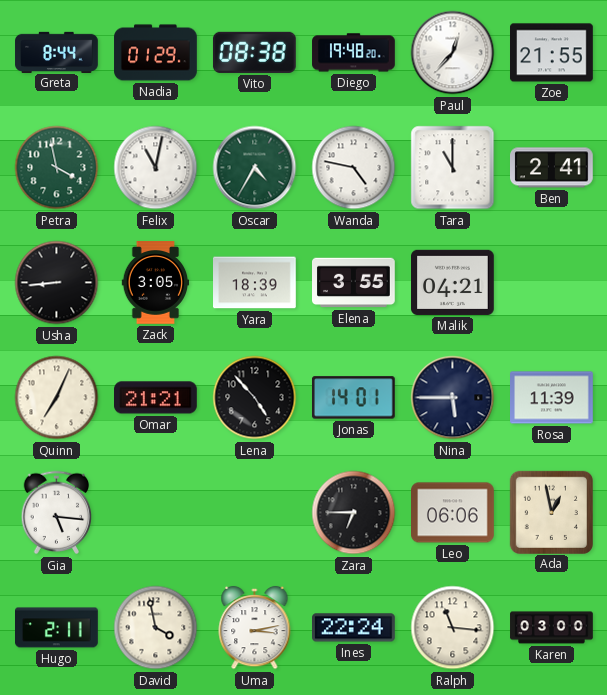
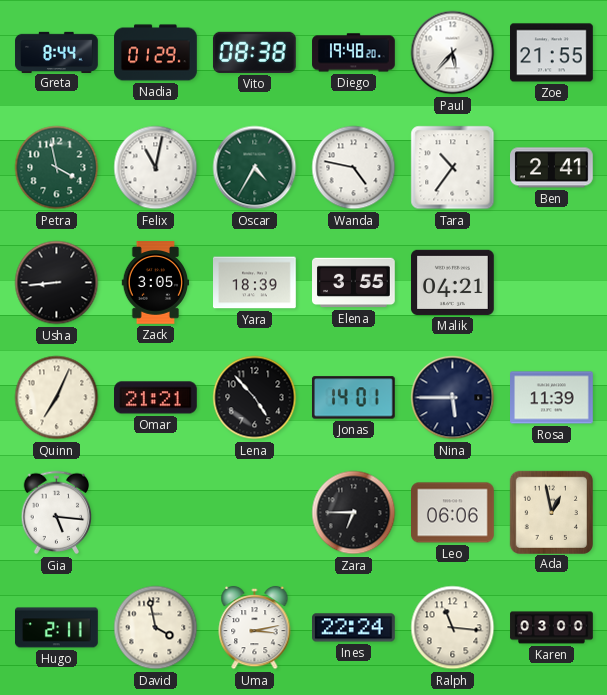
Paul: 12:37 -> 5:37 (453, 53)
Tara: 11:00 -> 10:36 (453, 168)
